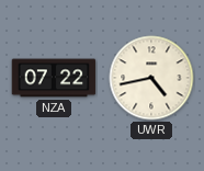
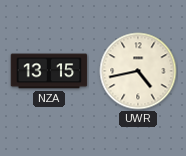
NZA: 07:22 -> 13:15 (49, 71)
